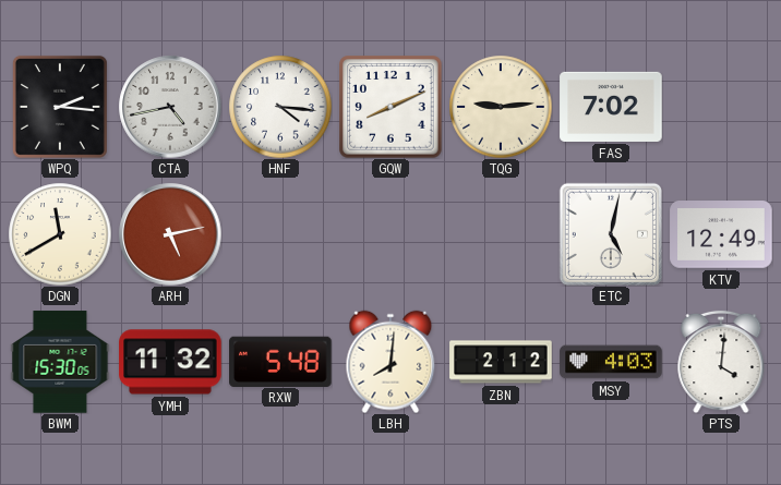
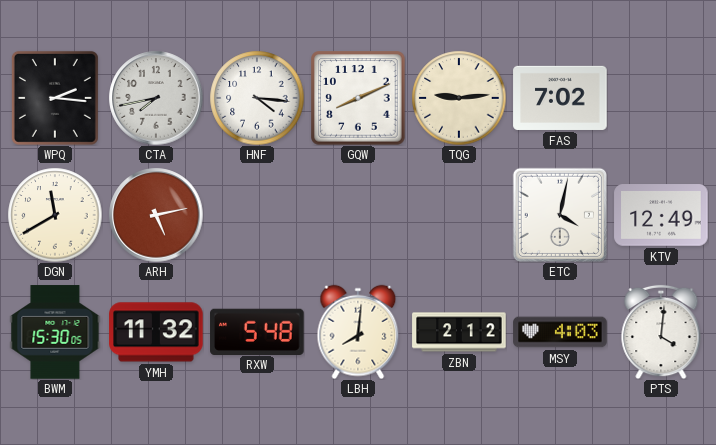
CTA: 4:43 -> 7:43 (156, 98)
ETC: 5:02 -> 4:02 (560, 215)
